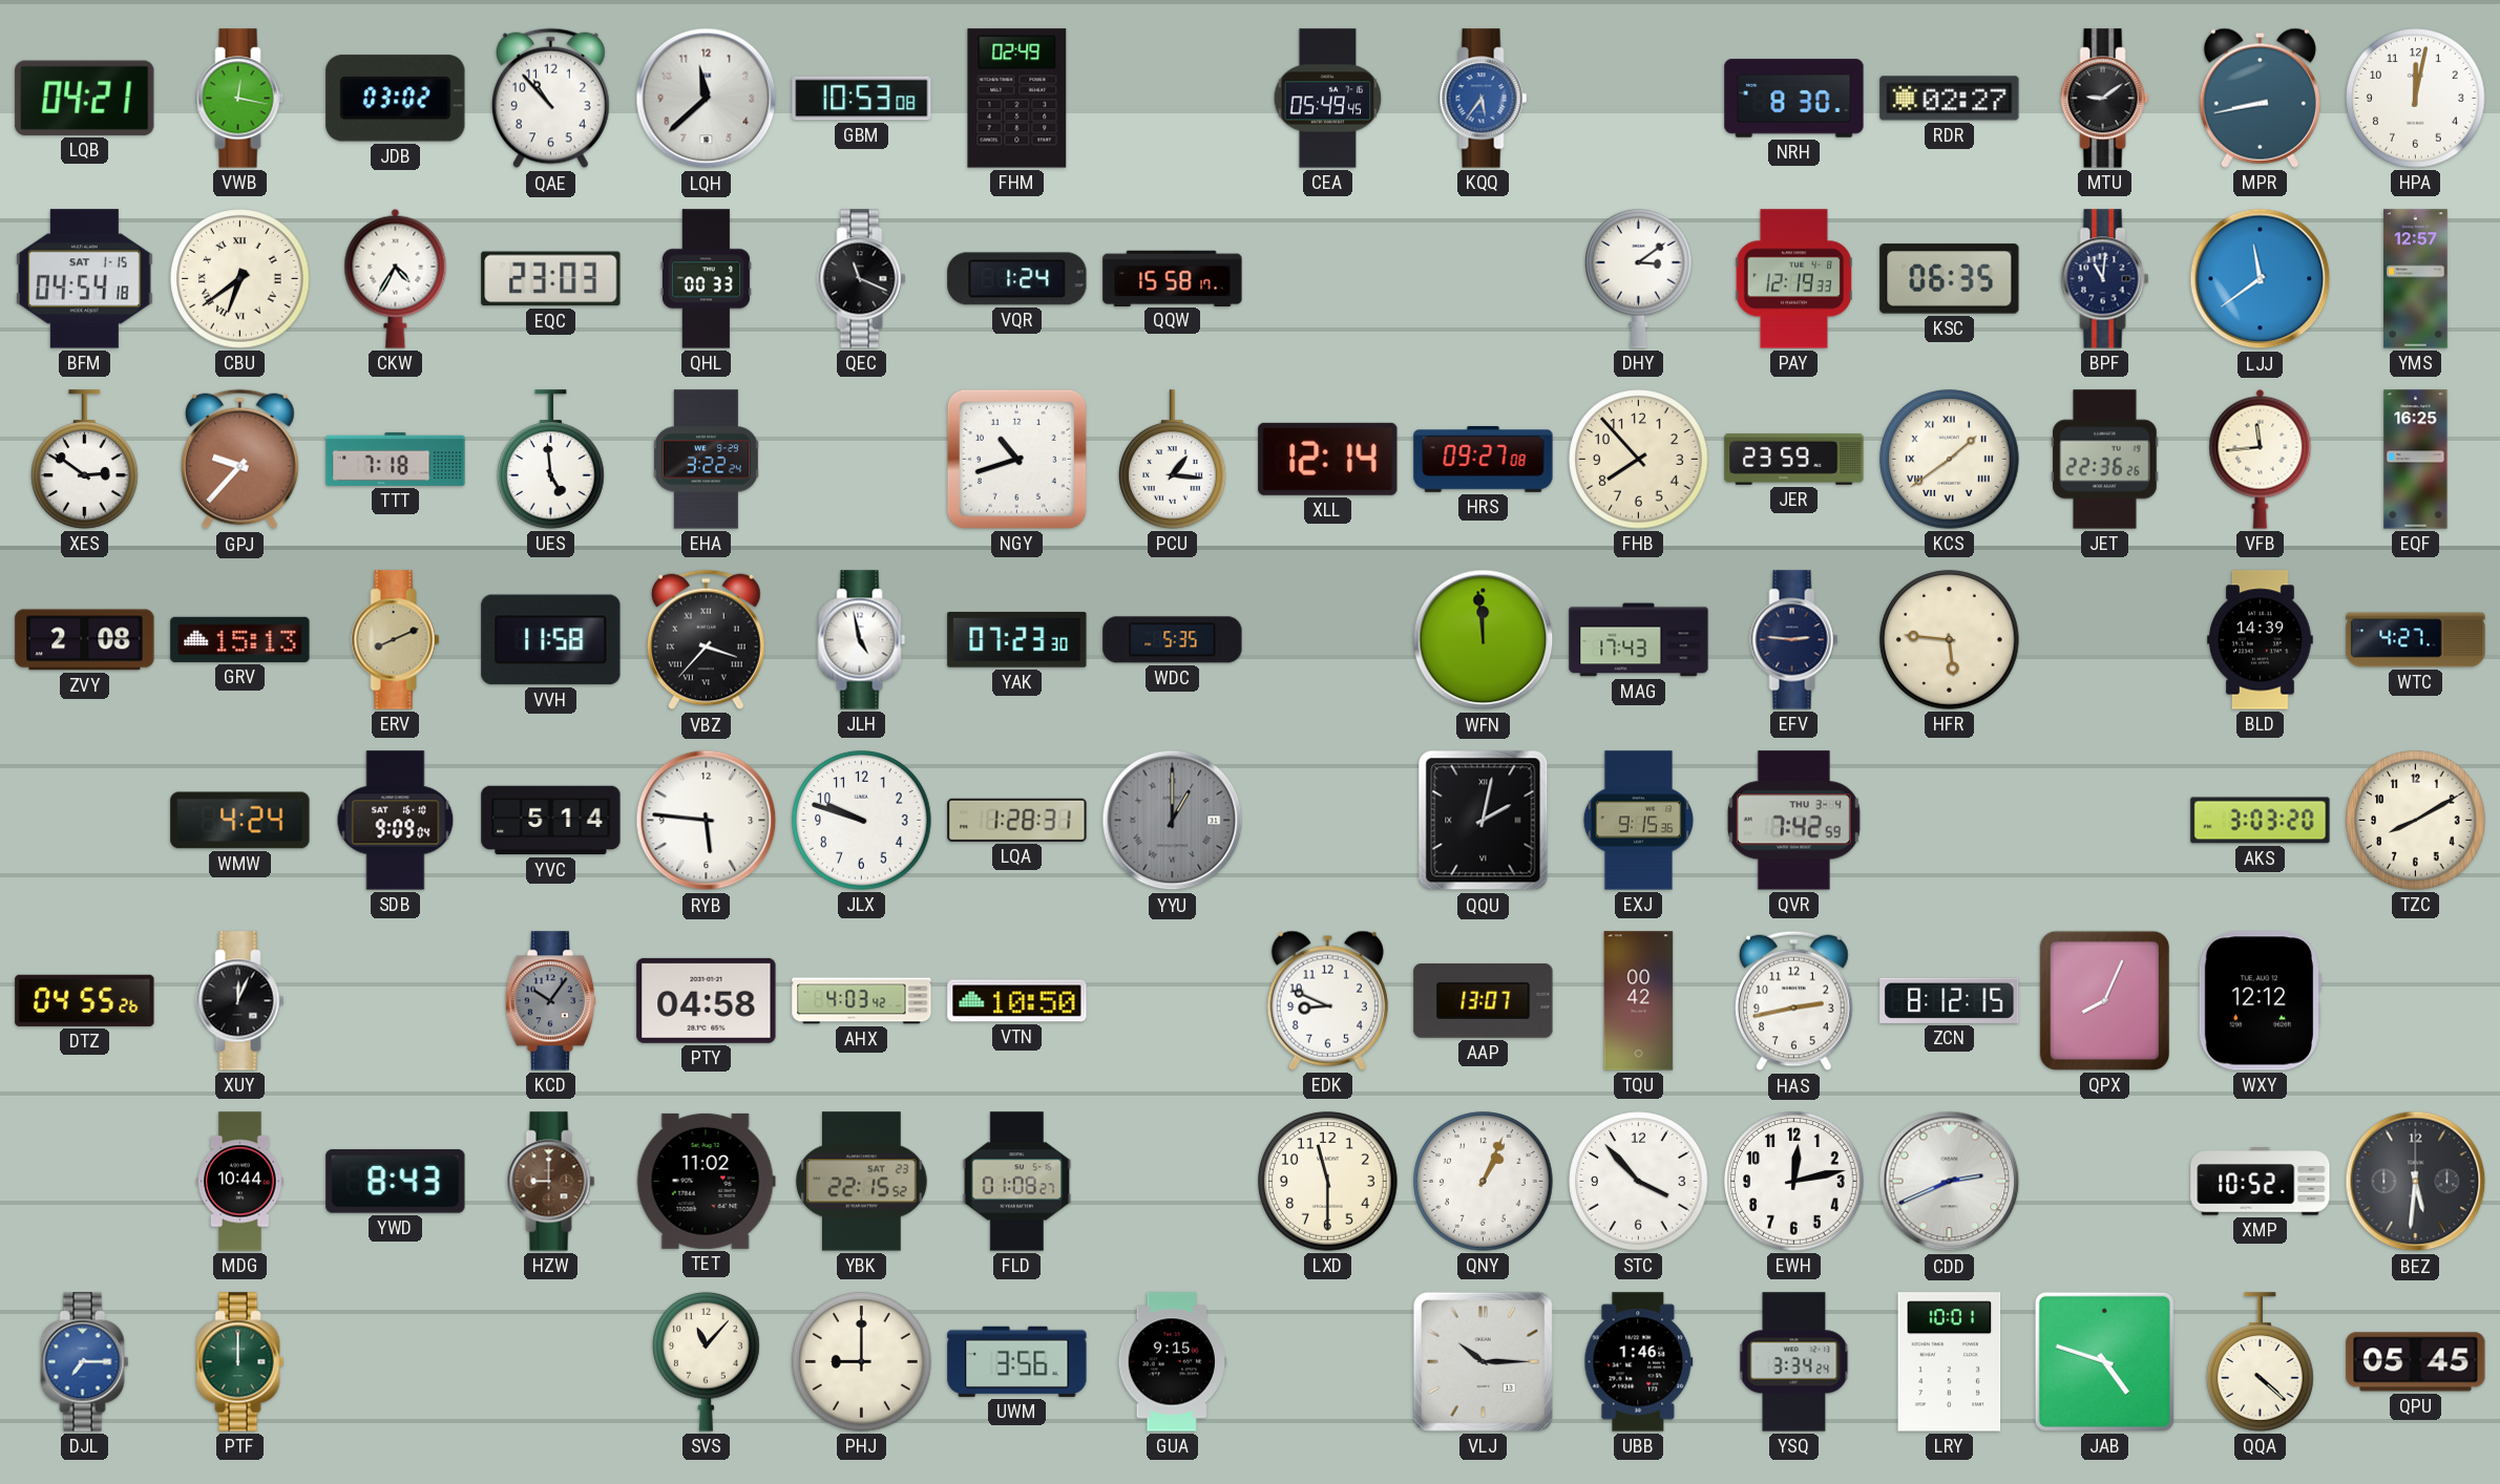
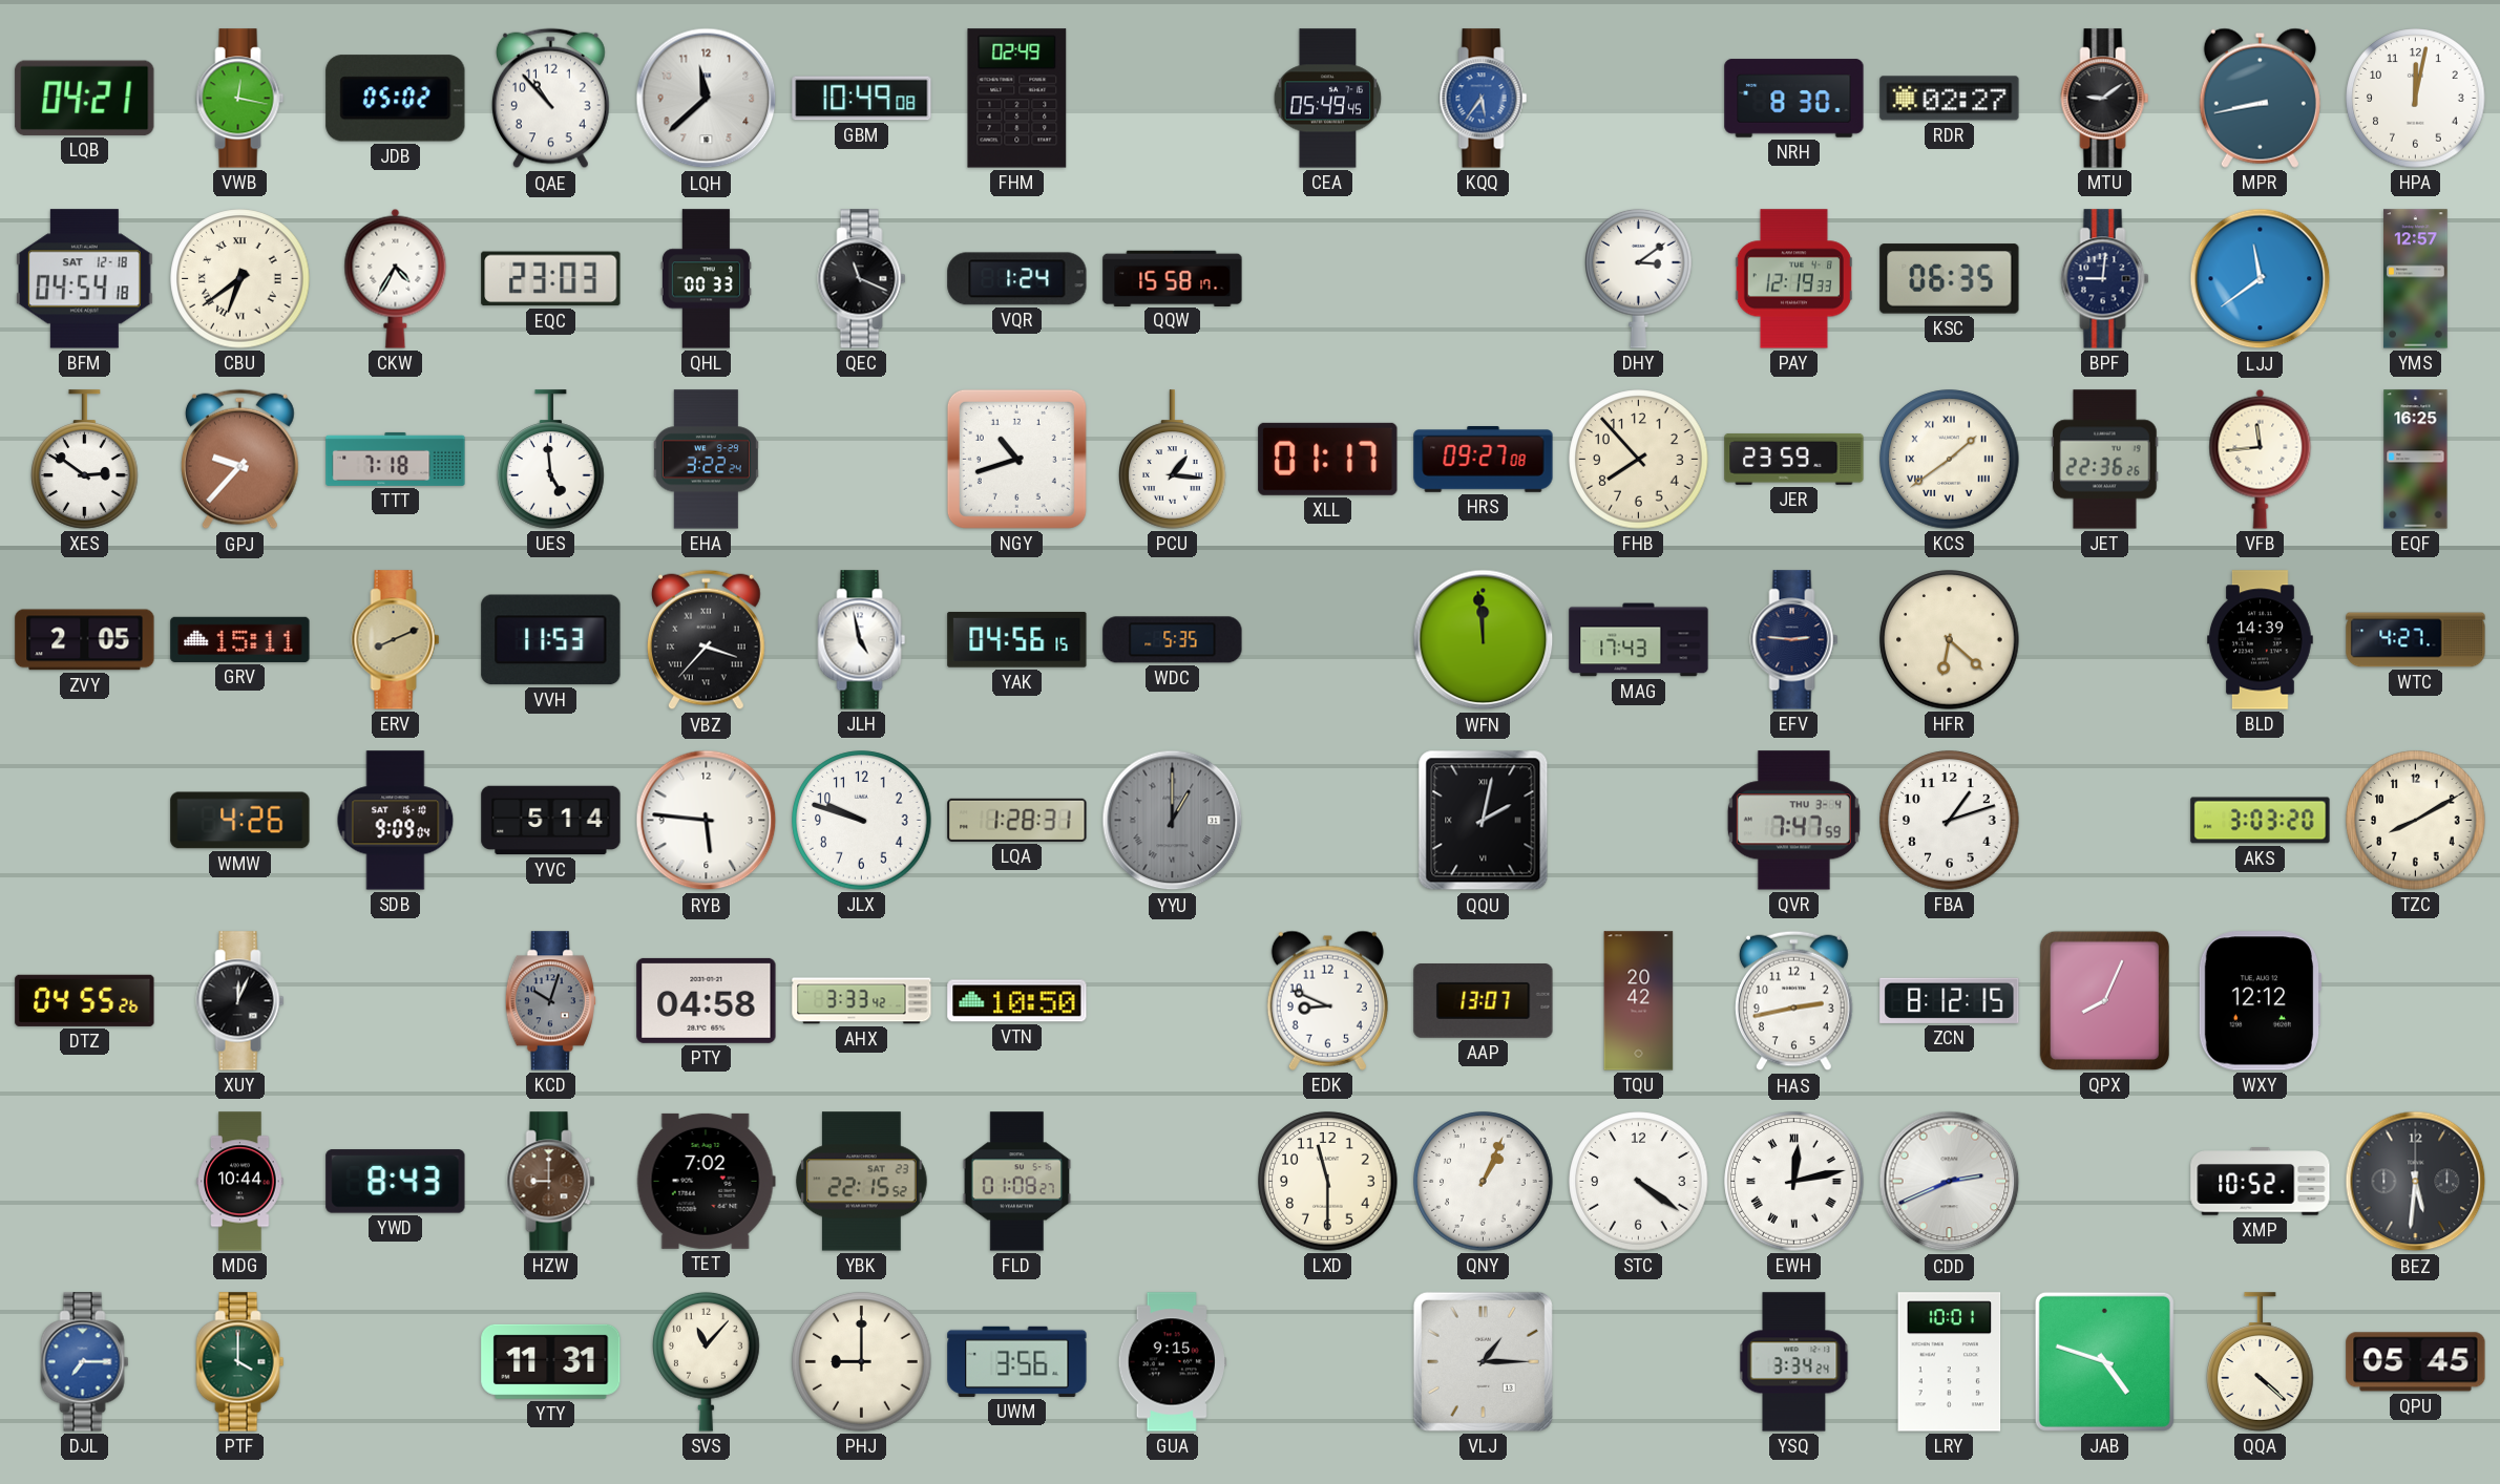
JDB: 03:02 -> 05:02 (396, 99)
GBM: 10:53 -> 10:49 (862, 99)
BFM date: SAT 1-15 -> SAT 12-18 (84, 279)
BPF: 11:01 -> 9:01 (2105, 279)
XLL: 12:14 -> 01:17 (1328, 459)
ZVY: 2:08 -> 2:05 (85, 640)
GRV: 15:13 -> 15:11 (240, 639)
VVH: 11:58 -> 11:53 (551, 640)
YAK: 07:23 -> 04:56 (1017, 639)
HFR: 5:46 -> 6:22 (1950, 640)
WMW: 4:24 -> 4:26 (240, 821)
EXJ: 9:15 -> none (1639, 821)
QVR: 7:42 -> 7:47 (1793, 821)
FBA: none -> 1:12 (1950, 821)
KCD: 10:06 -> 10:03 (550, 1001)
AHX: 4:03 -> 3:33 (862, 1001)
TQU: 00:42 -> 20:42 (1639, 1001)
TET: 11:02 -> 7:02 (706, 1181)
STC: 3:53 -> 4:21 (1639, 1182)
EWH numerals: Arabic -> Roman (1794, 1182)
PTF: 12:00 -> 4:00 (240, 1362)
YTY: none -> 11:31 (551, 1361)
VLJ: 10:15 -> 1:15 (1483, 1361)
UBB: 1:46 -> none (1639, 1362)
